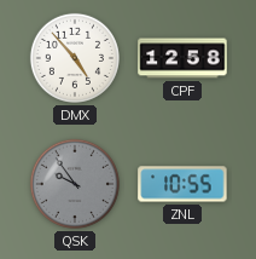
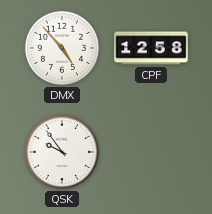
QSK dial: grey -> white (62, 152)
ZNL: 10:55 -> none (182, 184)
